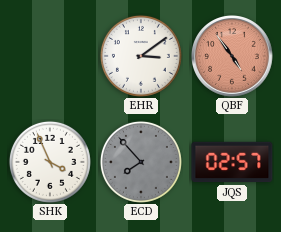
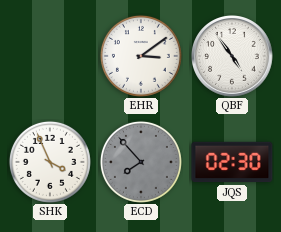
QBF dial: salmon -> white (232, 56)
JQS: 02:57 -> 02:30 (232, 162)
